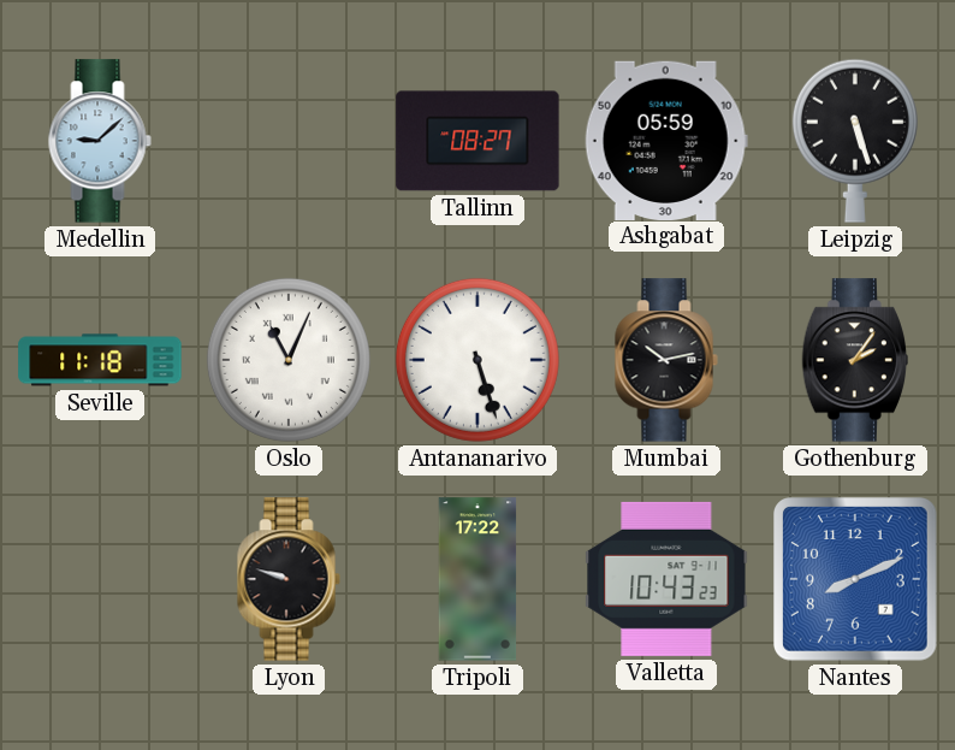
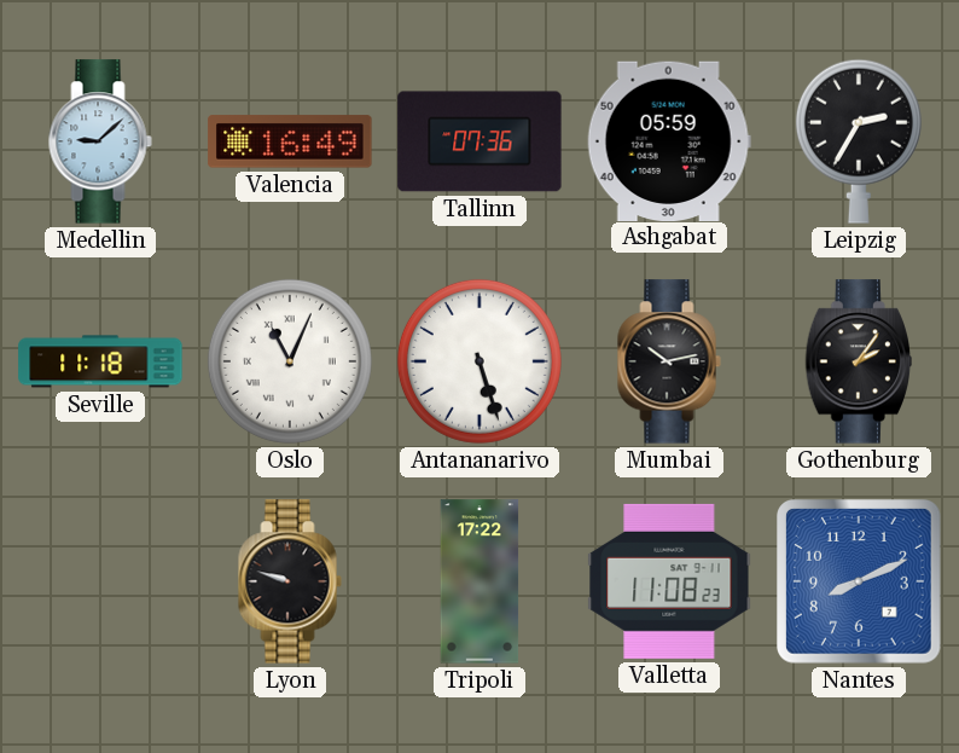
Valencia: none -> 16:49 (290, 141)
Tallinn: 08:27 -> 07:36 (479, 141)
Leipzig: 5:27 -> 2:35 (859, 141)
Valletta: 10:43 -> 11:08 (669, 581)
